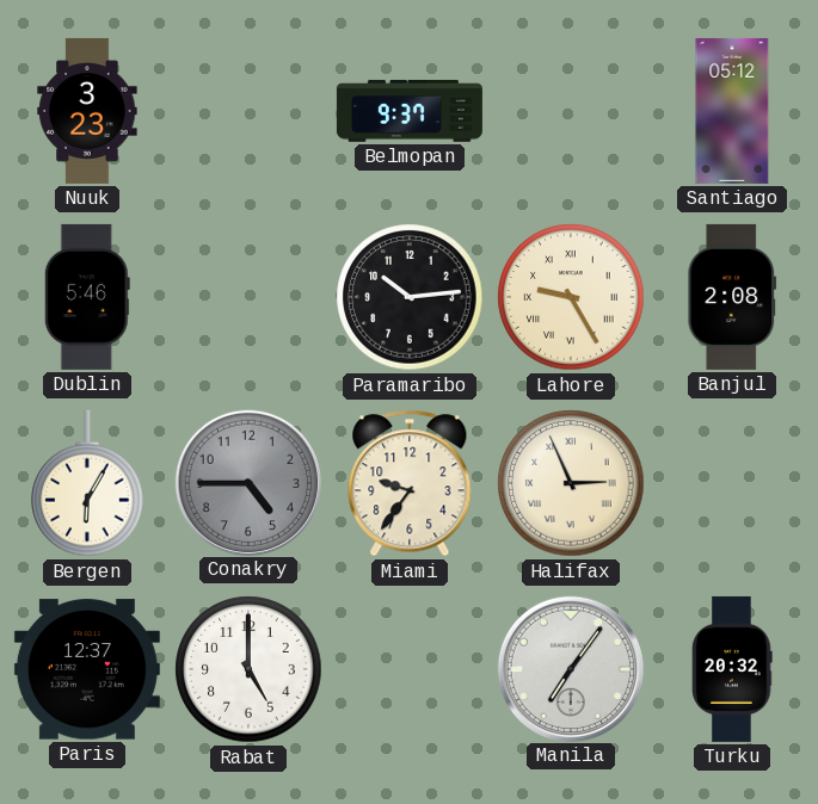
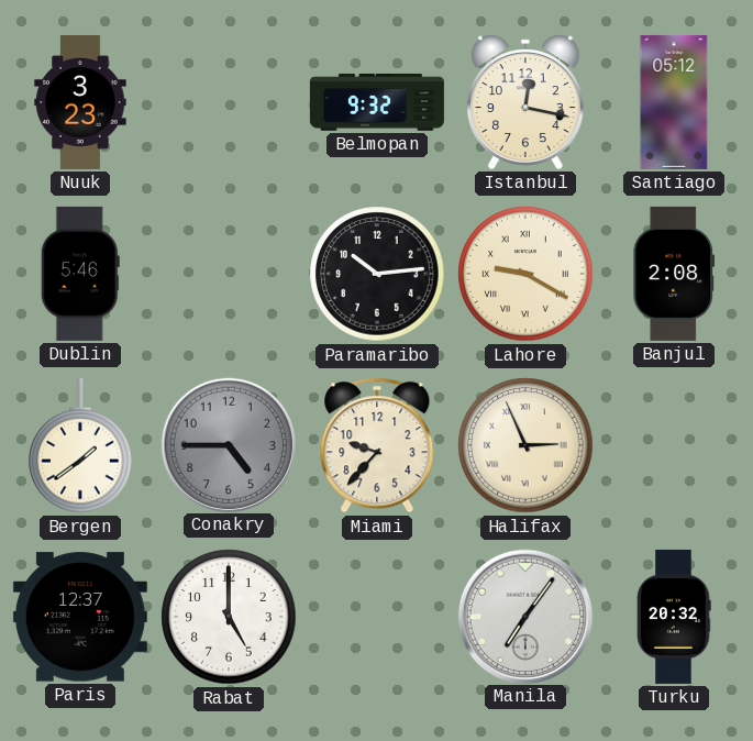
Belmopan: 9:37 -> 9:32 (377, 102)
Istanbul: none -> 12:17 (525, 102)
Lahore: 9:25 -> 9:20 (525, 274)
Bergen: 6:05 -> 1:39 (80, 445)
Miami: 9:36 -> 9:37 (377, 445)
